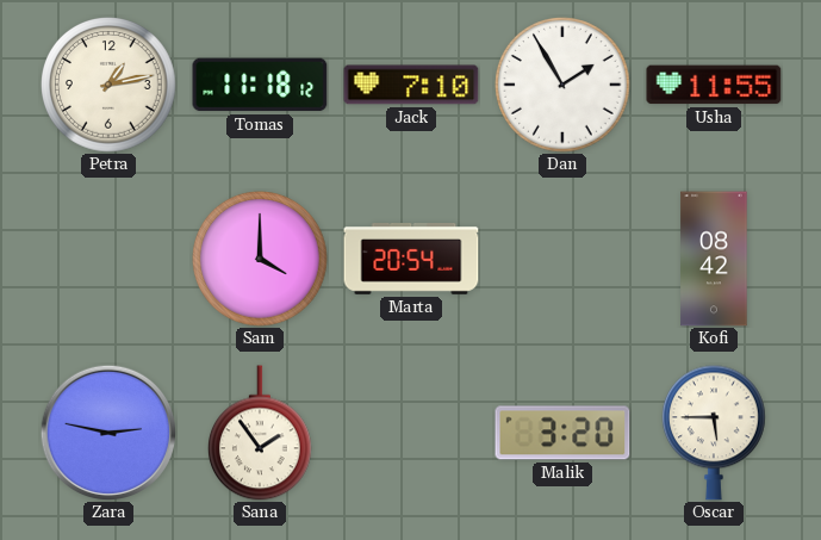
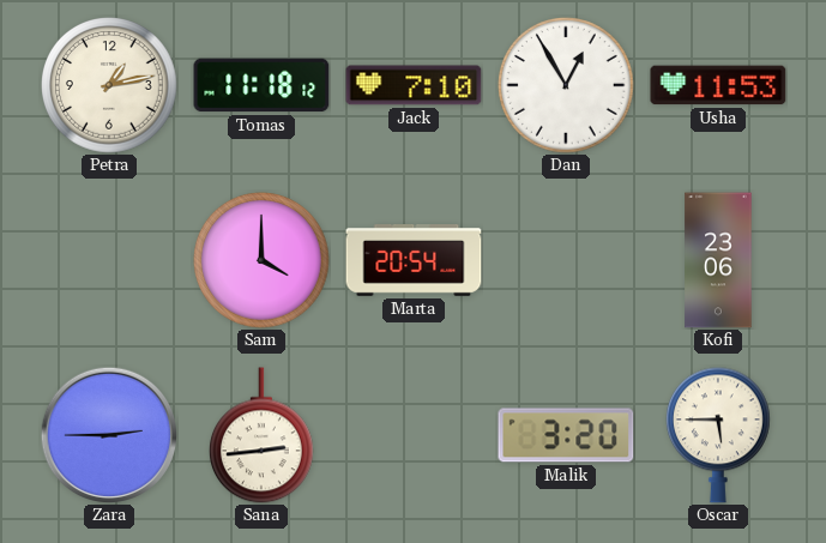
Dan: 1:55 -> 12:55 (566, 85)
Usha: 11:55 -> 11:53 (718, 85)
Kofi: 08:42 -> 23:06 (718, 260)
Zara: 2:47 -> 2:45 (108, 434)
Sana: 1:54 -> 2:44 (263, 435)
